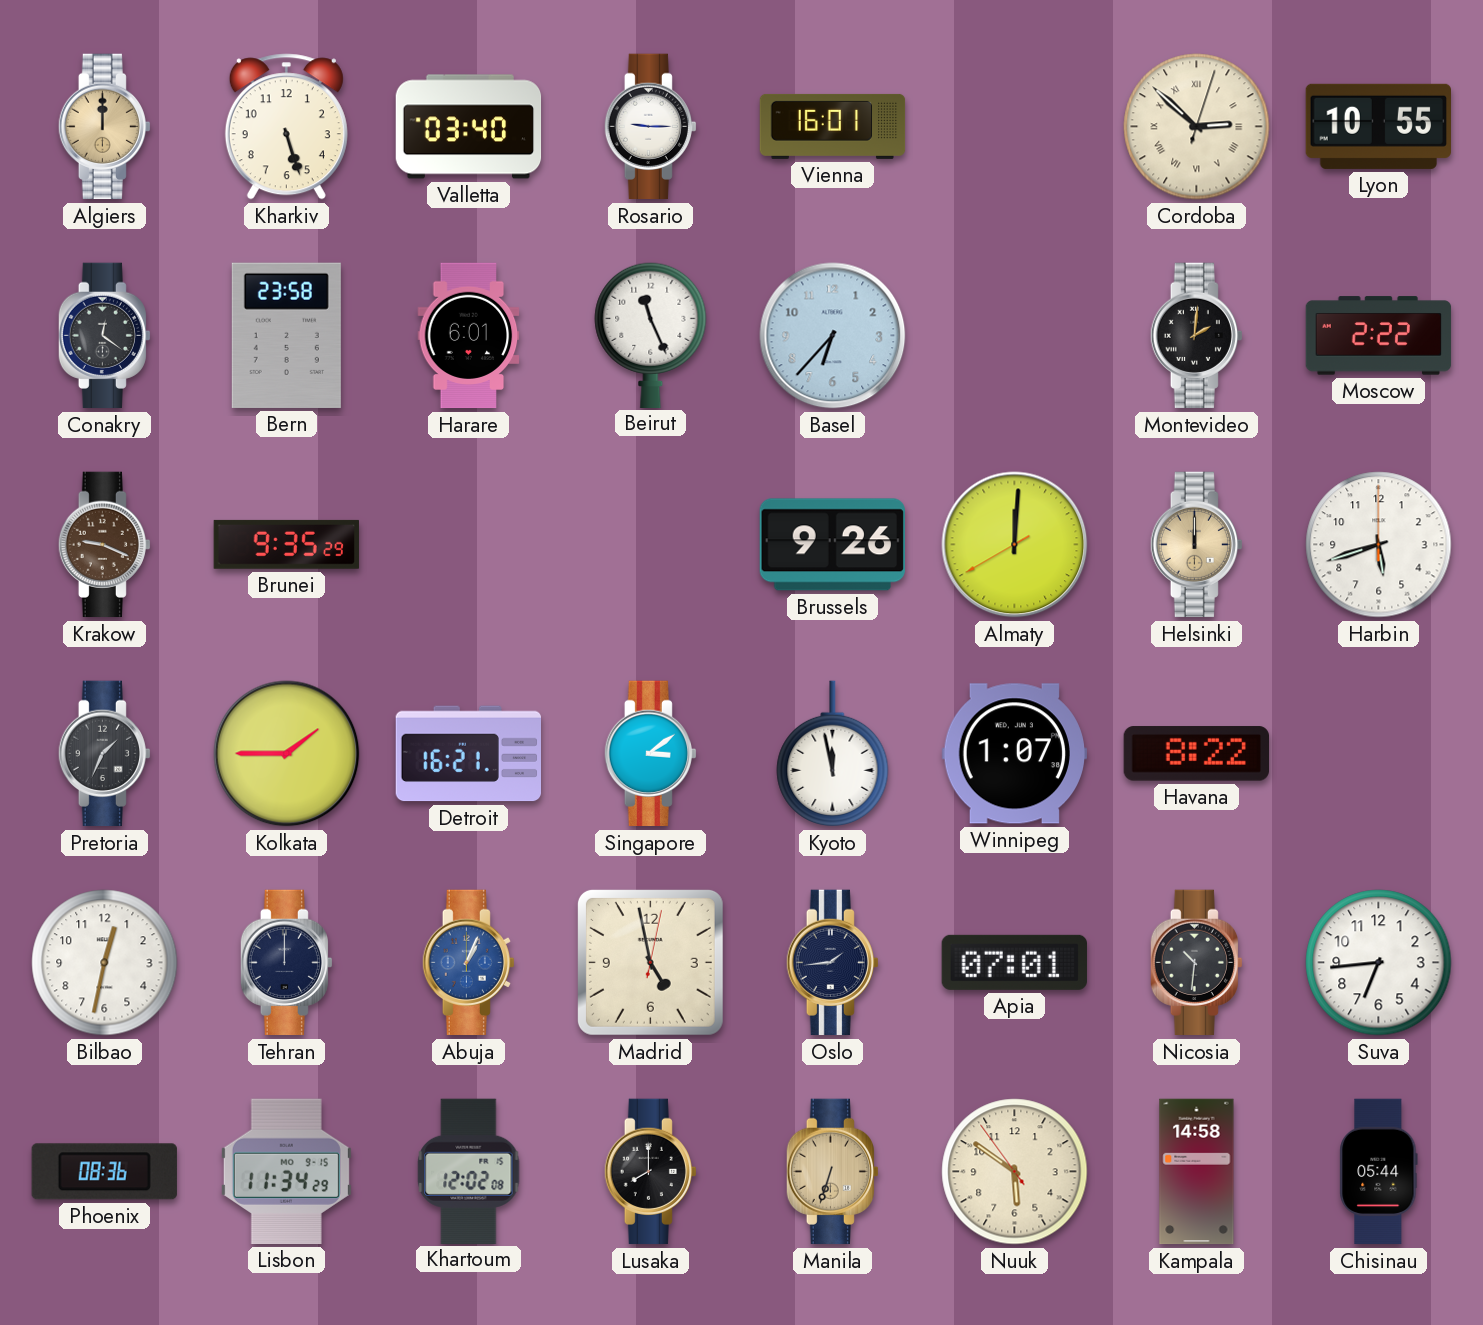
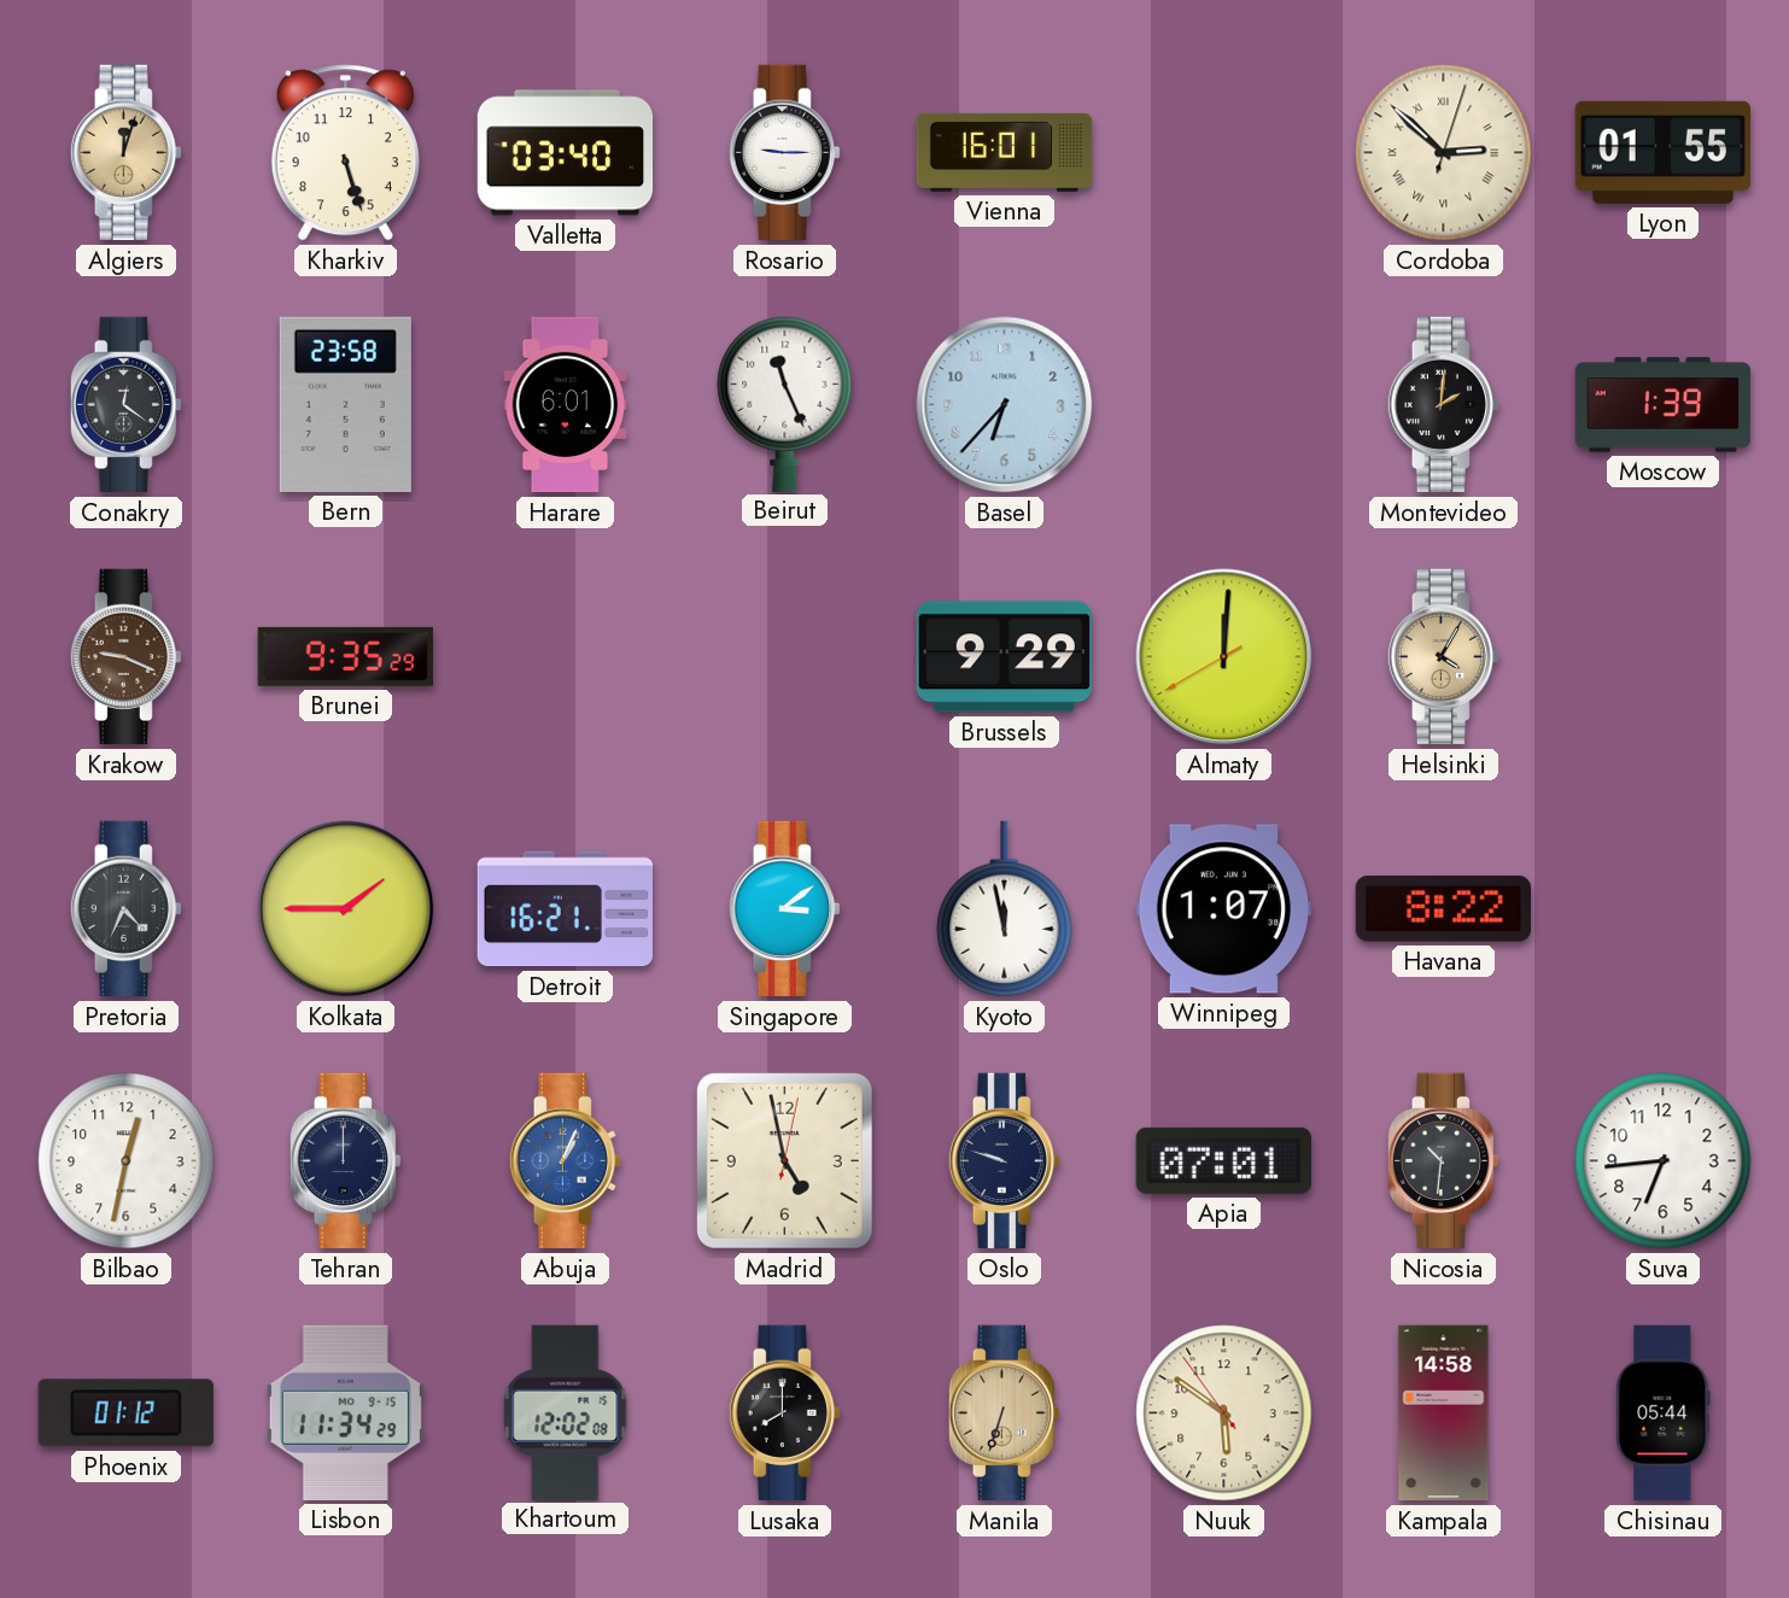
Algiers: 12:00 -> 12:03 (125, 153)
Lyon: 10:55 -> 01:55 (1662, 152)
Moscow: 2:22 -> 1:39 (1664, 405)
Brussels: 9:26 -> 9:29 (1004, 657)
Helsinki: 12:00 -> 4:05 (1443, 657)
Harbin: 5:42 -> none (1379, 545)
Pretoria: 1:34 -> 4:34 (125, 909)
Oslo: 1:44 -> 9:48 (1004, 1161)
Phoenix: 08:36 -> 01:12 (125, 1413)
